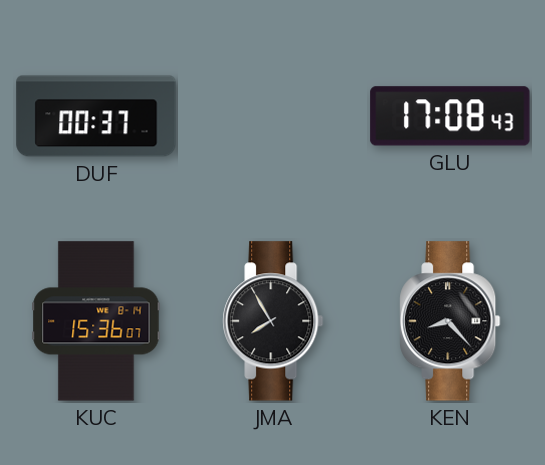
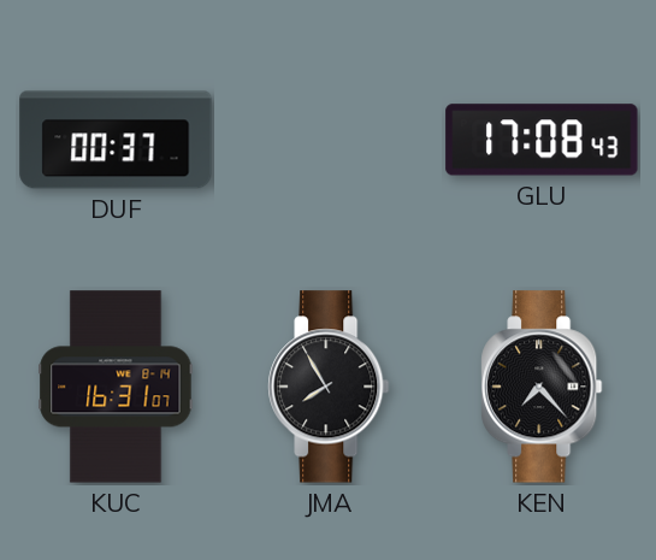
KUC: 15:36 -> 16:31 (116, 387)
KEN: 8:23 -> 7:23 (542, 387)
